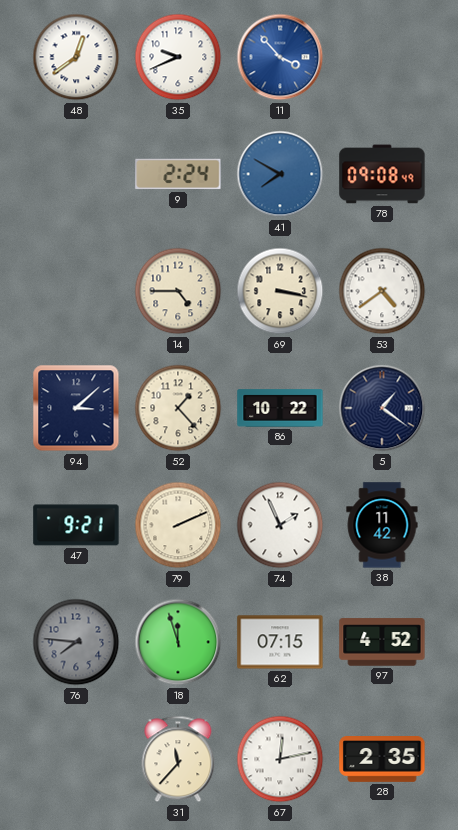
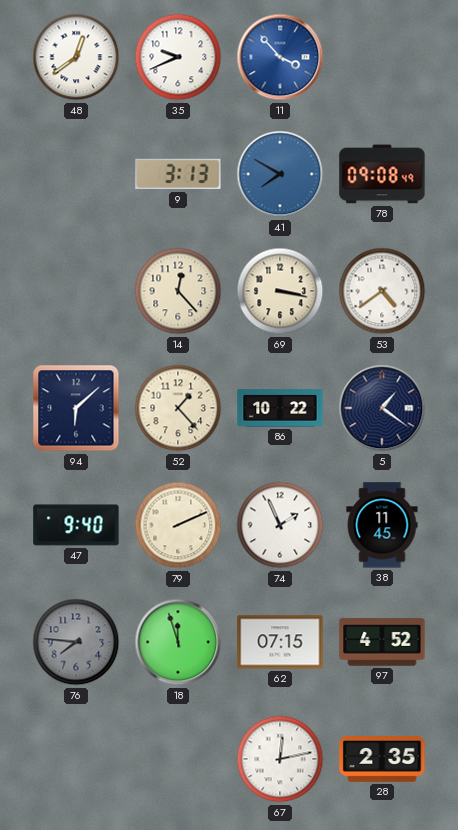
9: 2:24 -> 3:13 (178, 174)
14: 4:45 -> 12:23 (178, 291)
94: 3:08 -> 6:08 (76, 408)
47: 9:21 -> 9:40 (76, 525)
38: 11:42 -> 11:45 (382, 525)
31: 11:37 -> none (178, 759)
